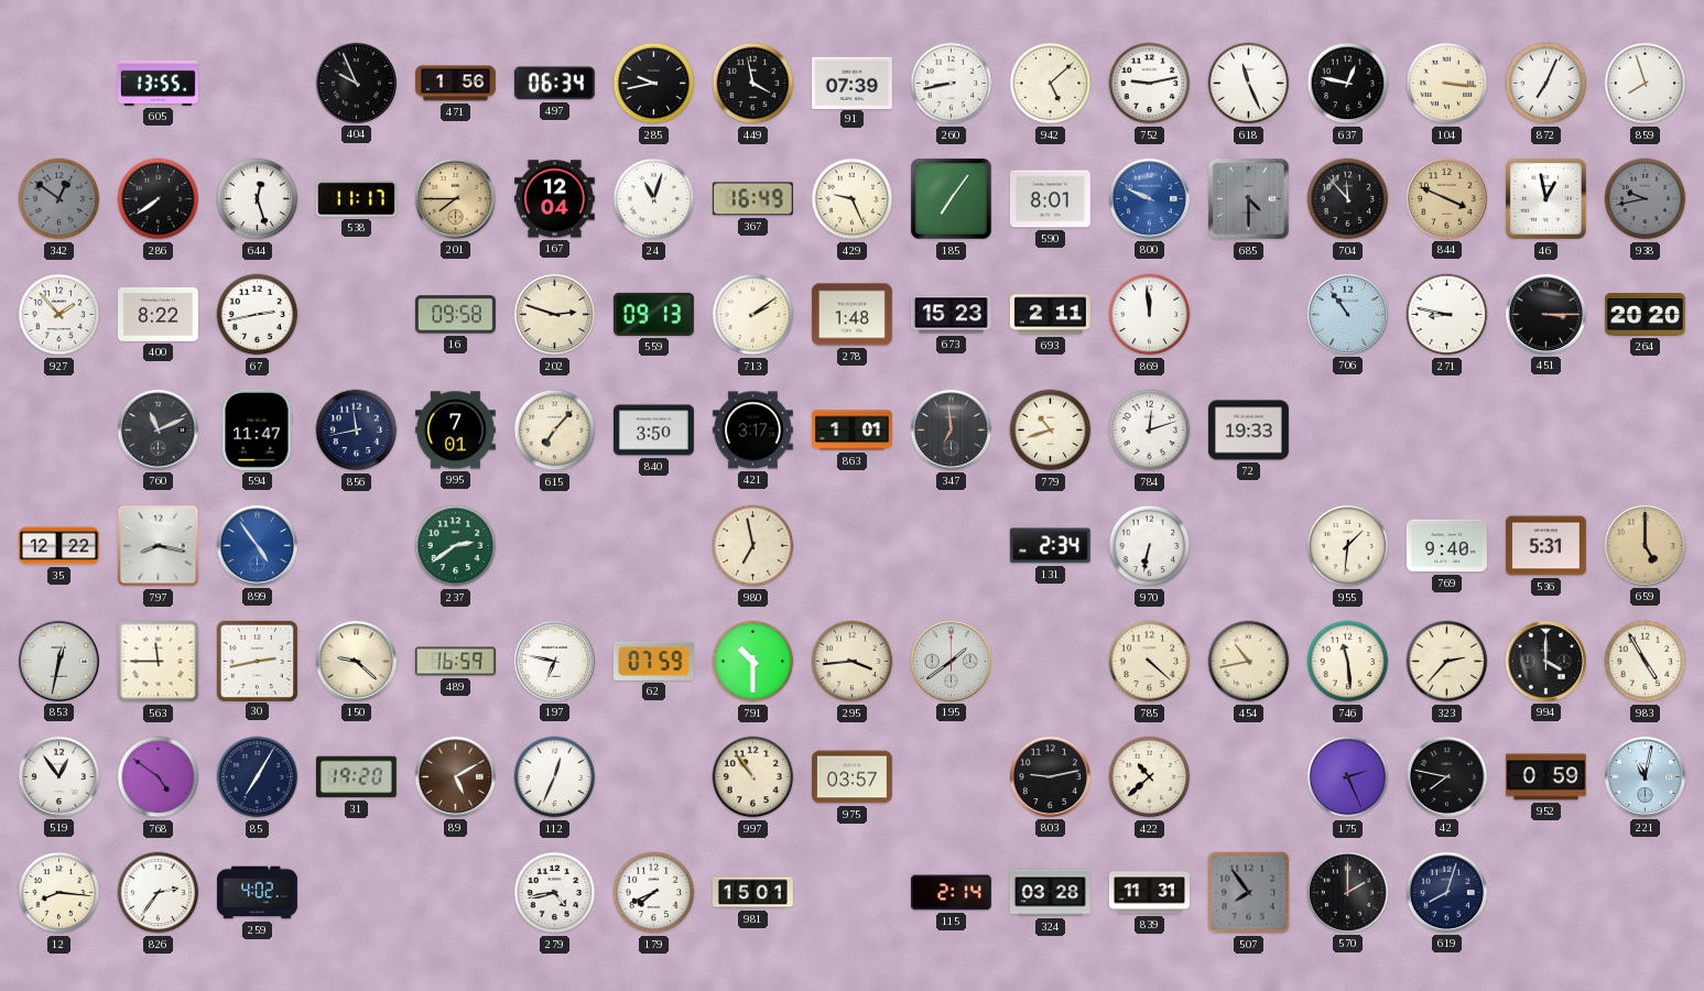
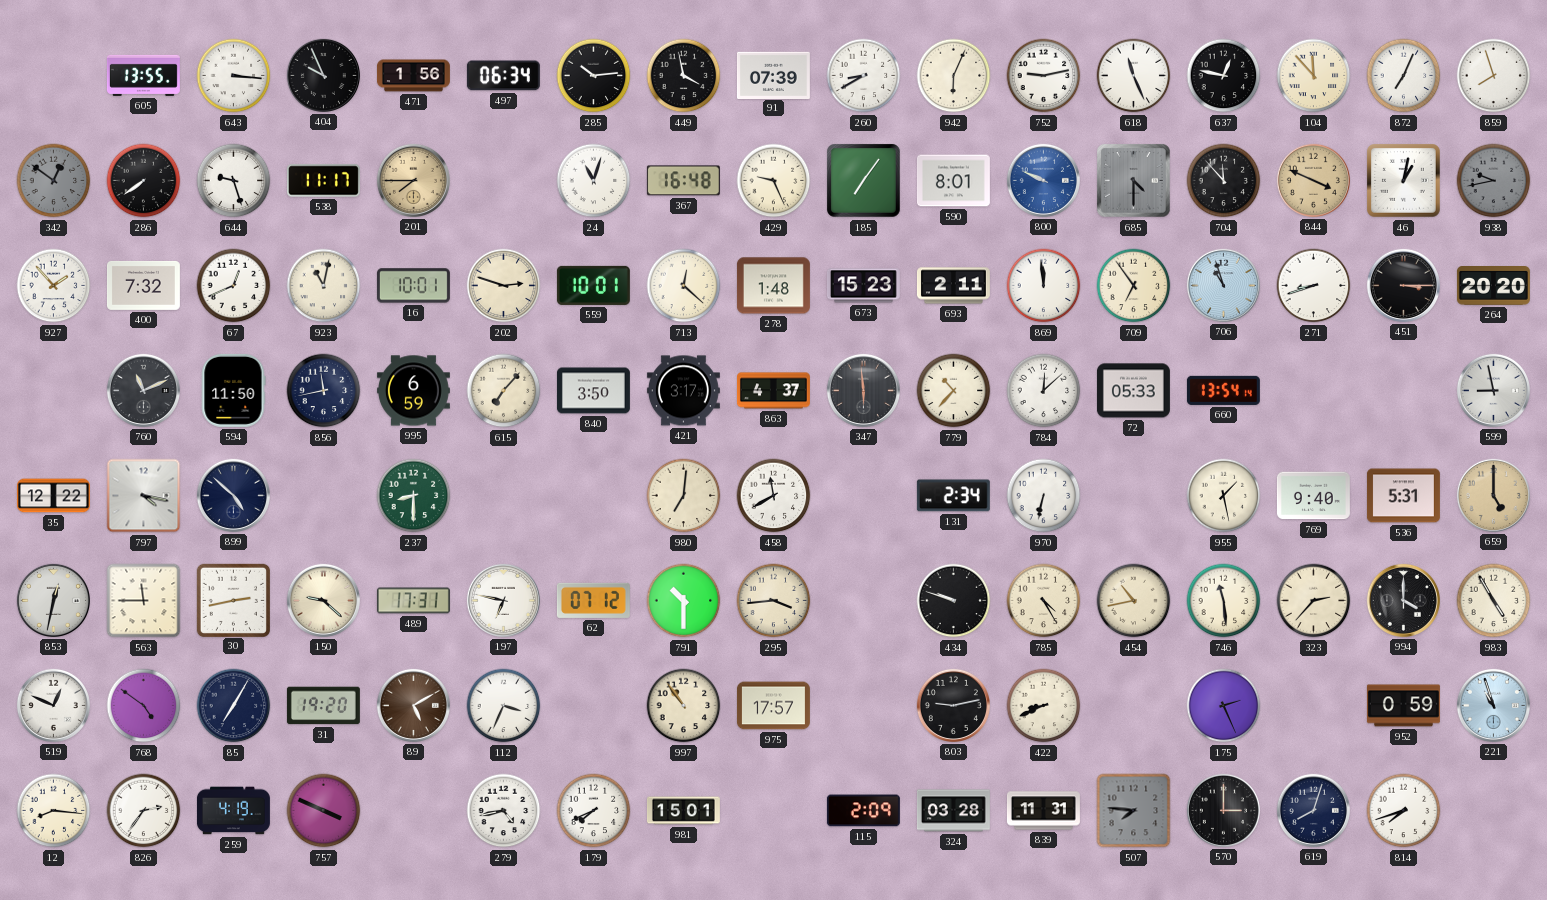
643: none -> 3:16 (234, 76)
285: 9:43 -> 10:14 (594, 76)
260: 8:43 -> 8:40 (864, 76)
942: 5:08 -> 6:04 (954, 76)
104: 3:16 -> 11:53 (1314, 76)
644: 12:27 -> 9:27 (234, 181)
167: 12:04 -> none (554, 199)
367: 16:49 -> 16:48 (683, 181)
46: 12:58 -> 1:02 (1404, 181)
400: 8:22 -> 7:32 (143, 285)
67: 2:43 -> 12:41 (234, 286)
923: none -> 11:02 (324, 286)
16: 09:58 -> 10:01 (413, 286)
559: 09:13 -> 10:01 (593, 285)
713: 2:09 -> 12:22 (684, 286)
709: none -> 6:54 (1134, 286)
706: 10:54 -> 10:57 (1223, 285)
271: 8:47 -> 8:42 (1314, 286)
594: 11:47 -> 11:50 (233, 390)
995: 7:01 -> 6:59 (413, 391)
863: 1:01 -> 4:37 (773, 391)
347: 6:59 -> 5:59 (863, 390)
779: 10:42 -> 10:37 (954, 391)
784: 12:12 -> 12:08 (1044, 391)
72: 19:33 -> 05:33 (1133, 391)
660: none -> 13:54 (1223, 390)
599: none -> 8:58 (1493, 390)
797: 8:17 -> 4:17 (144, 496)
899: 4:54 -> 4:52 (233, 495)
899 dial: blue -> navy (233, 495)
237: 2:39 -> 8:30 (414, 496)
980: 6:58 -> 7:01 (684, 496)
458: none -> 11:40 (774, 496)
955: 1:31 -> 1:28 (1224, 496)
489: 16:59 -> 17:31 (413, 601)
62: 07:59 -> 07:12 (593, 600)
195: 1:39 -> none (951, 661)
434: none -> 9:48 (954, 601)
785: 4:22 -> 4:25 (1044, 601)
519: 12:54 -> 12:49 (53, 705)
112: 12:34 -> 3:34 (504, 706)
975: 03:57 -> 17:57 (773, 706)
422: 10:38 -> 8:41 (1044, 706)
42: 7:47 -> none (1446, 776)
221: 11:02 -> 10:57 (1493, 705)
259: 4:02 -> 4:19 (233, 811)
757: none -> 3:49 (324, 811)
115: 2:14 -> 2:09 (863, 811)
507: 7:54 -> 7:46 (1134, 811)
570: 2:00 -> 3:00 (1223, 810)
814: none -> 7:42 (1404, 811)
